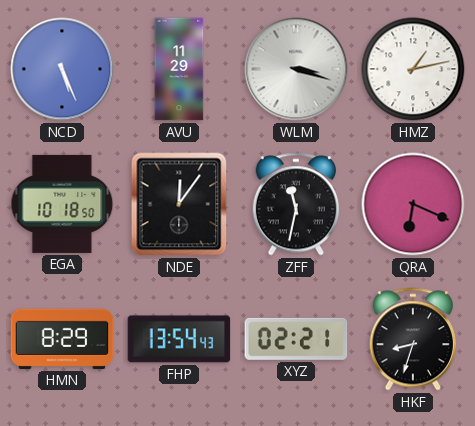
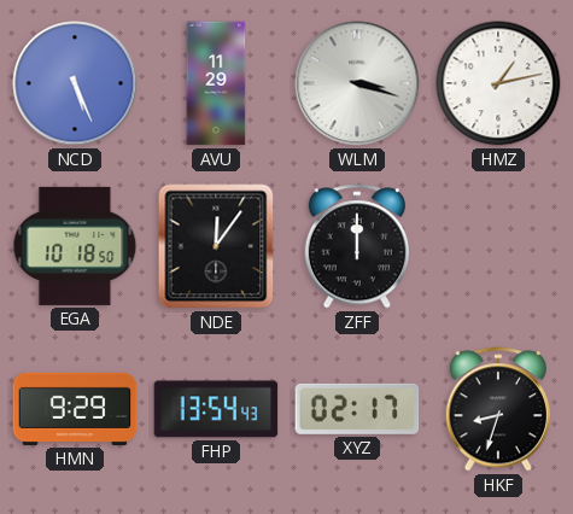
ZFF: 11:32 -> 12:00 (357, 246)
QRA: 6:19 -> none (413, 204)
HMN: 8:29 -> 9:29 (75, 409)
XYZ: 02:21 -> 02:17 (357, 409)
